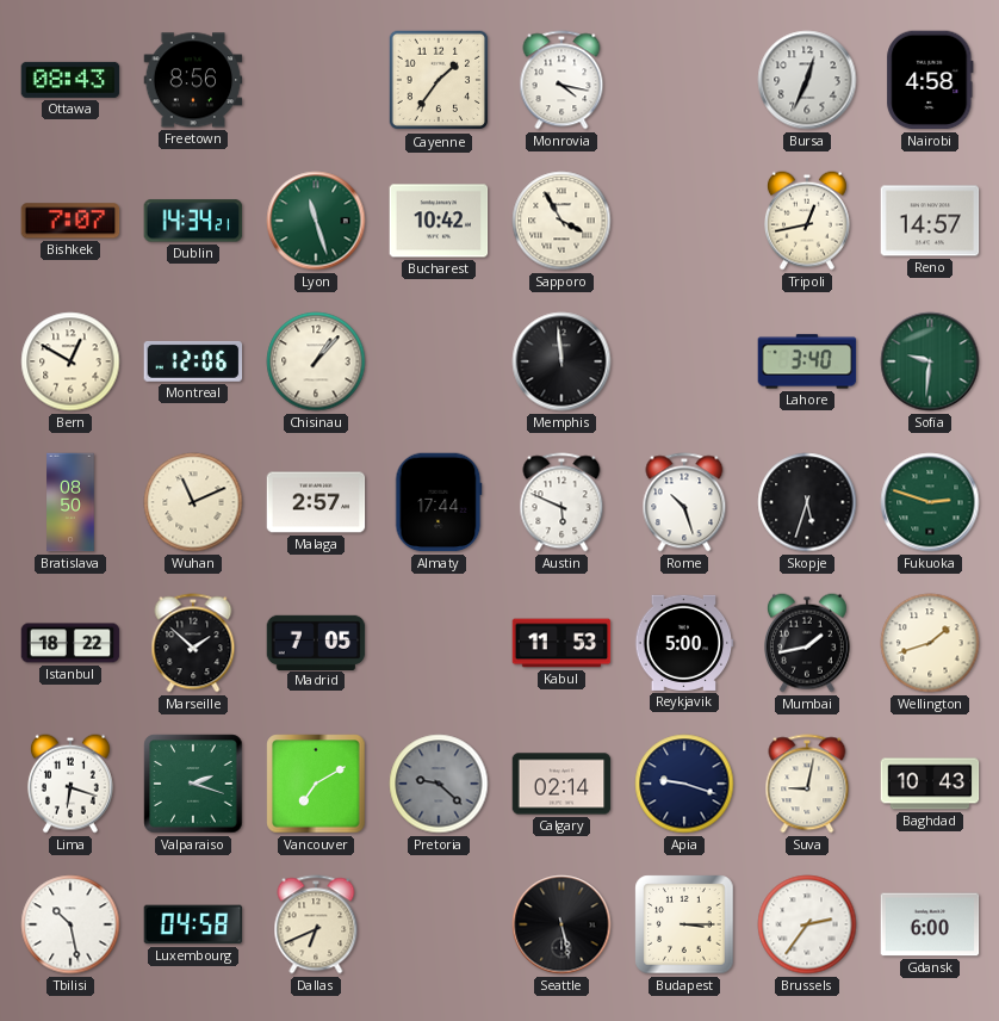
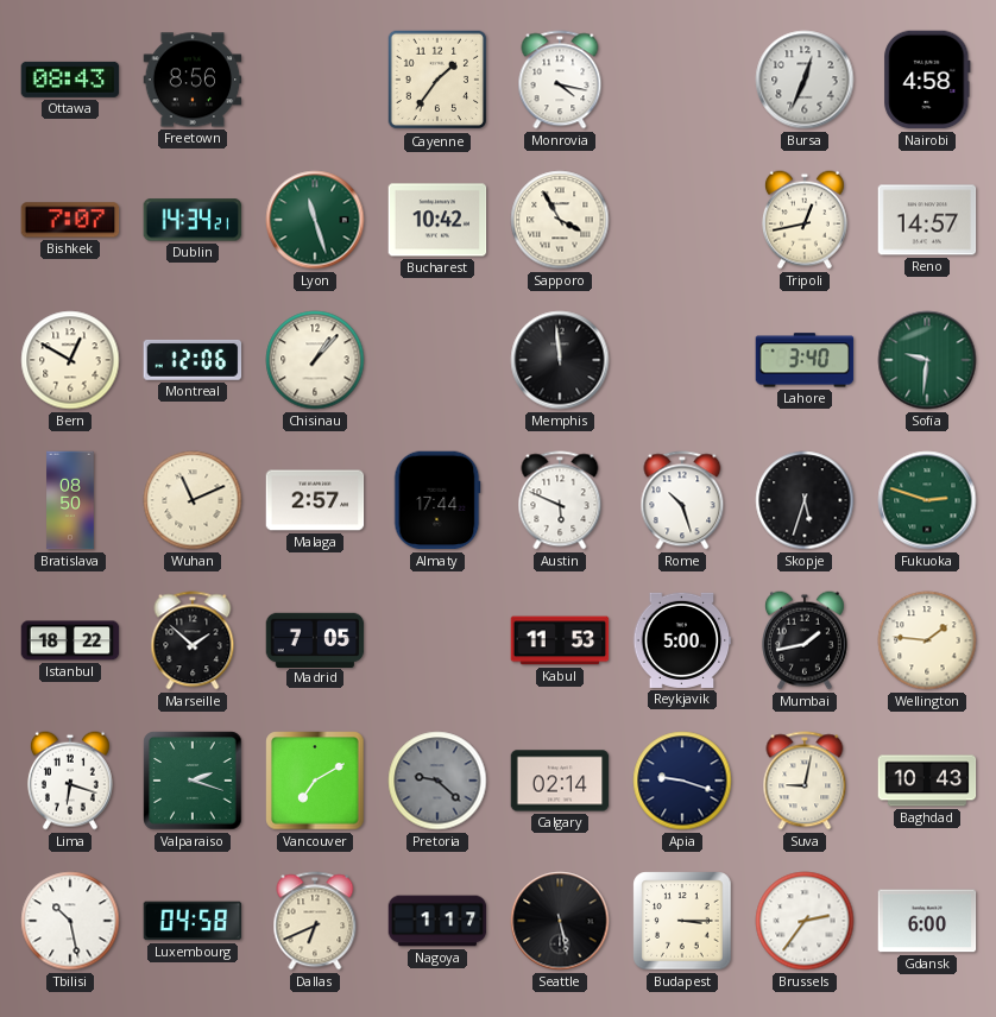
Wellington: 1:42 -> 1:46 (927, 640)
Nagoya: none -> 1:17 (437, 921)
